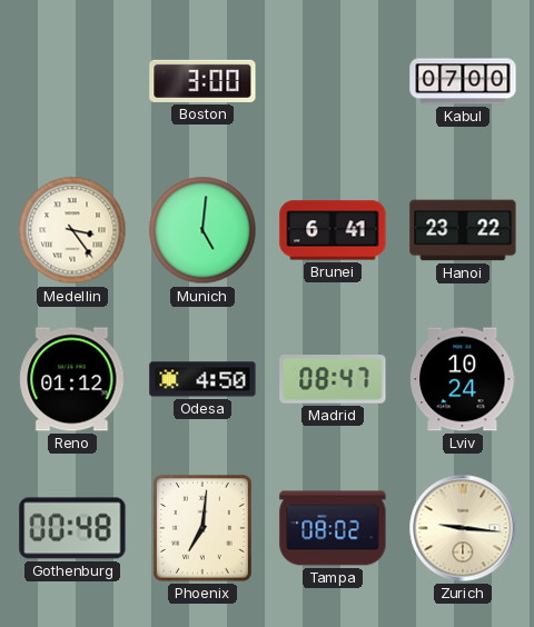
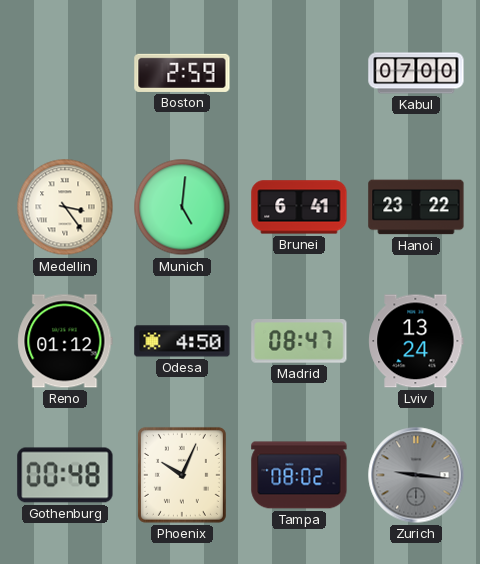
Boston: 3:00 -> 2:59 (182, 73)
Lviv: 10:24 -> 13:24 (416, 341)
Phoenix: 7:01 -> 10:04 (182, 475)
Zurich dial: cream -> grey (416, 475)
